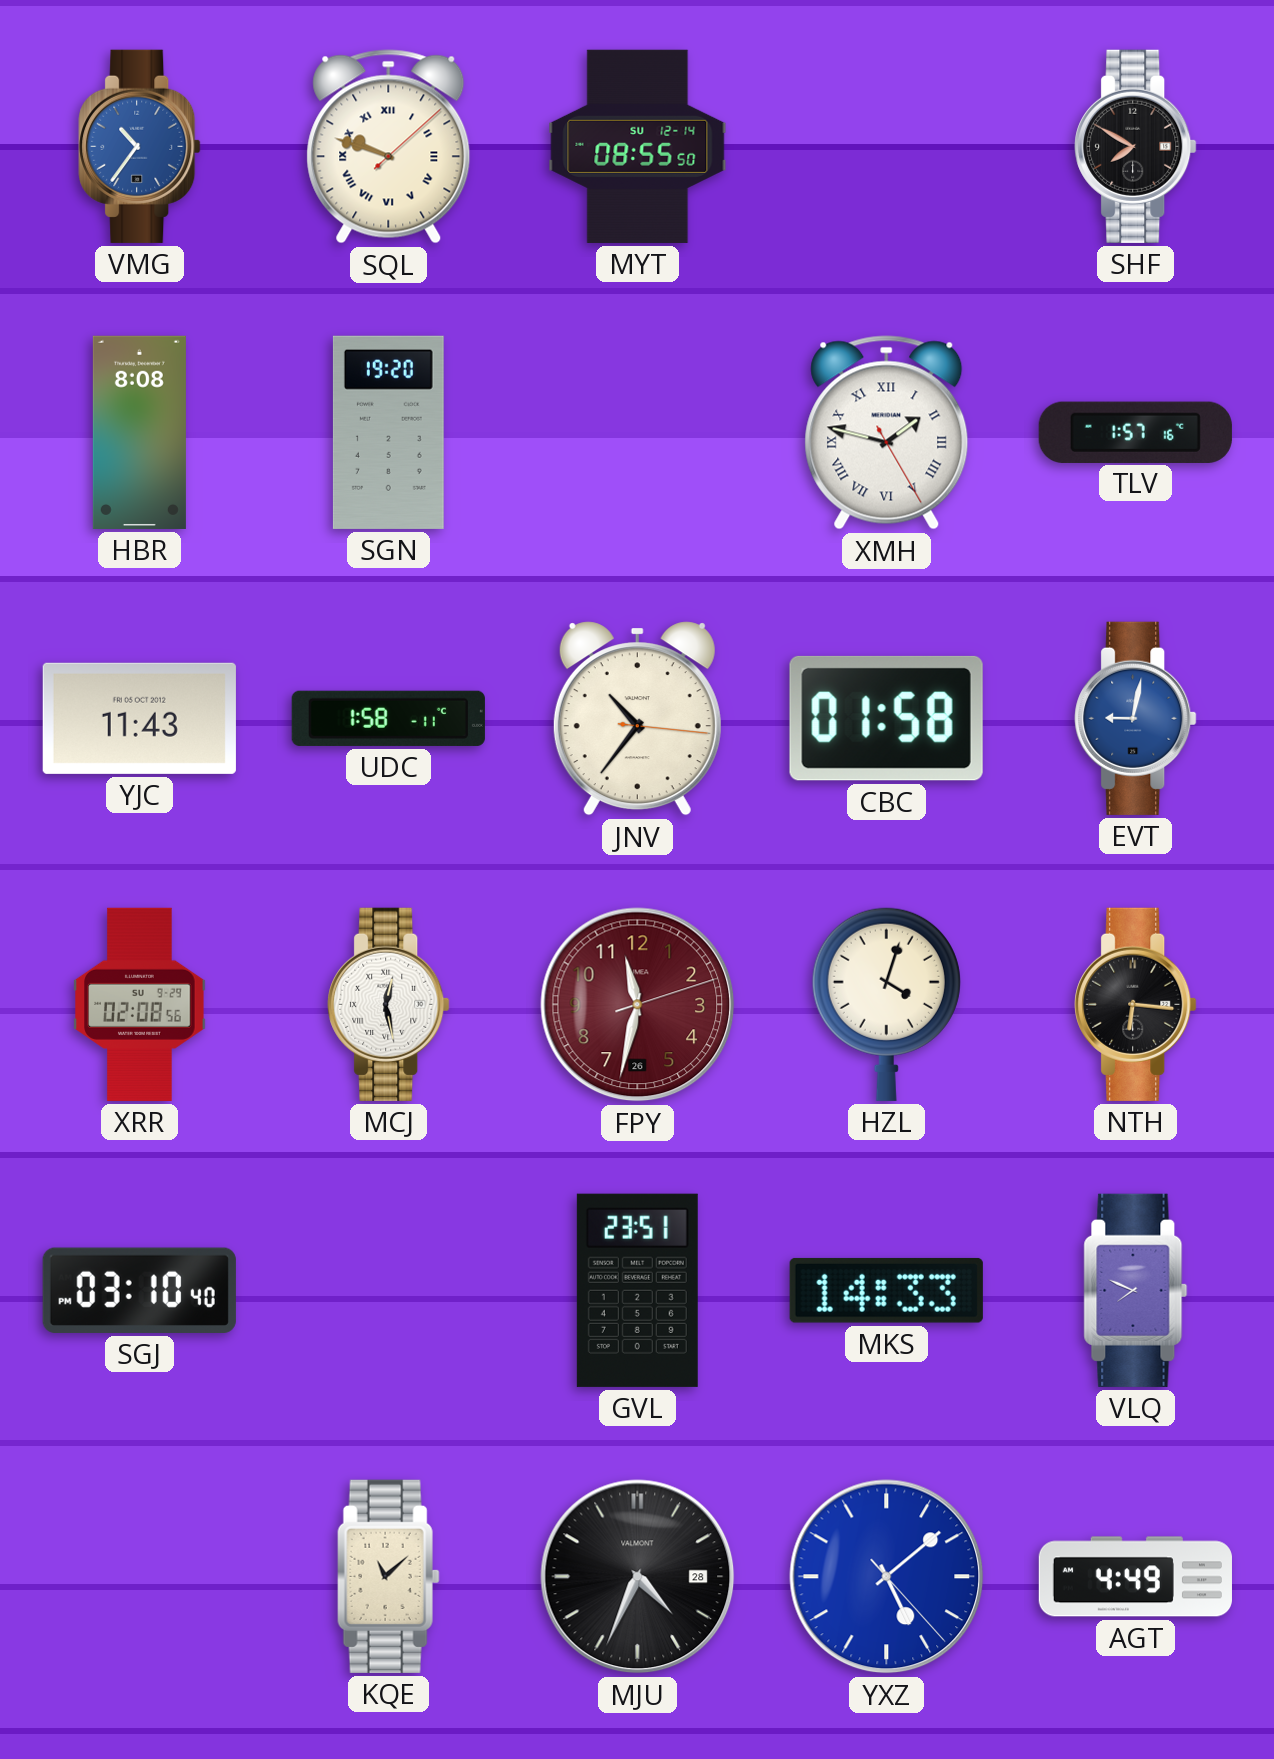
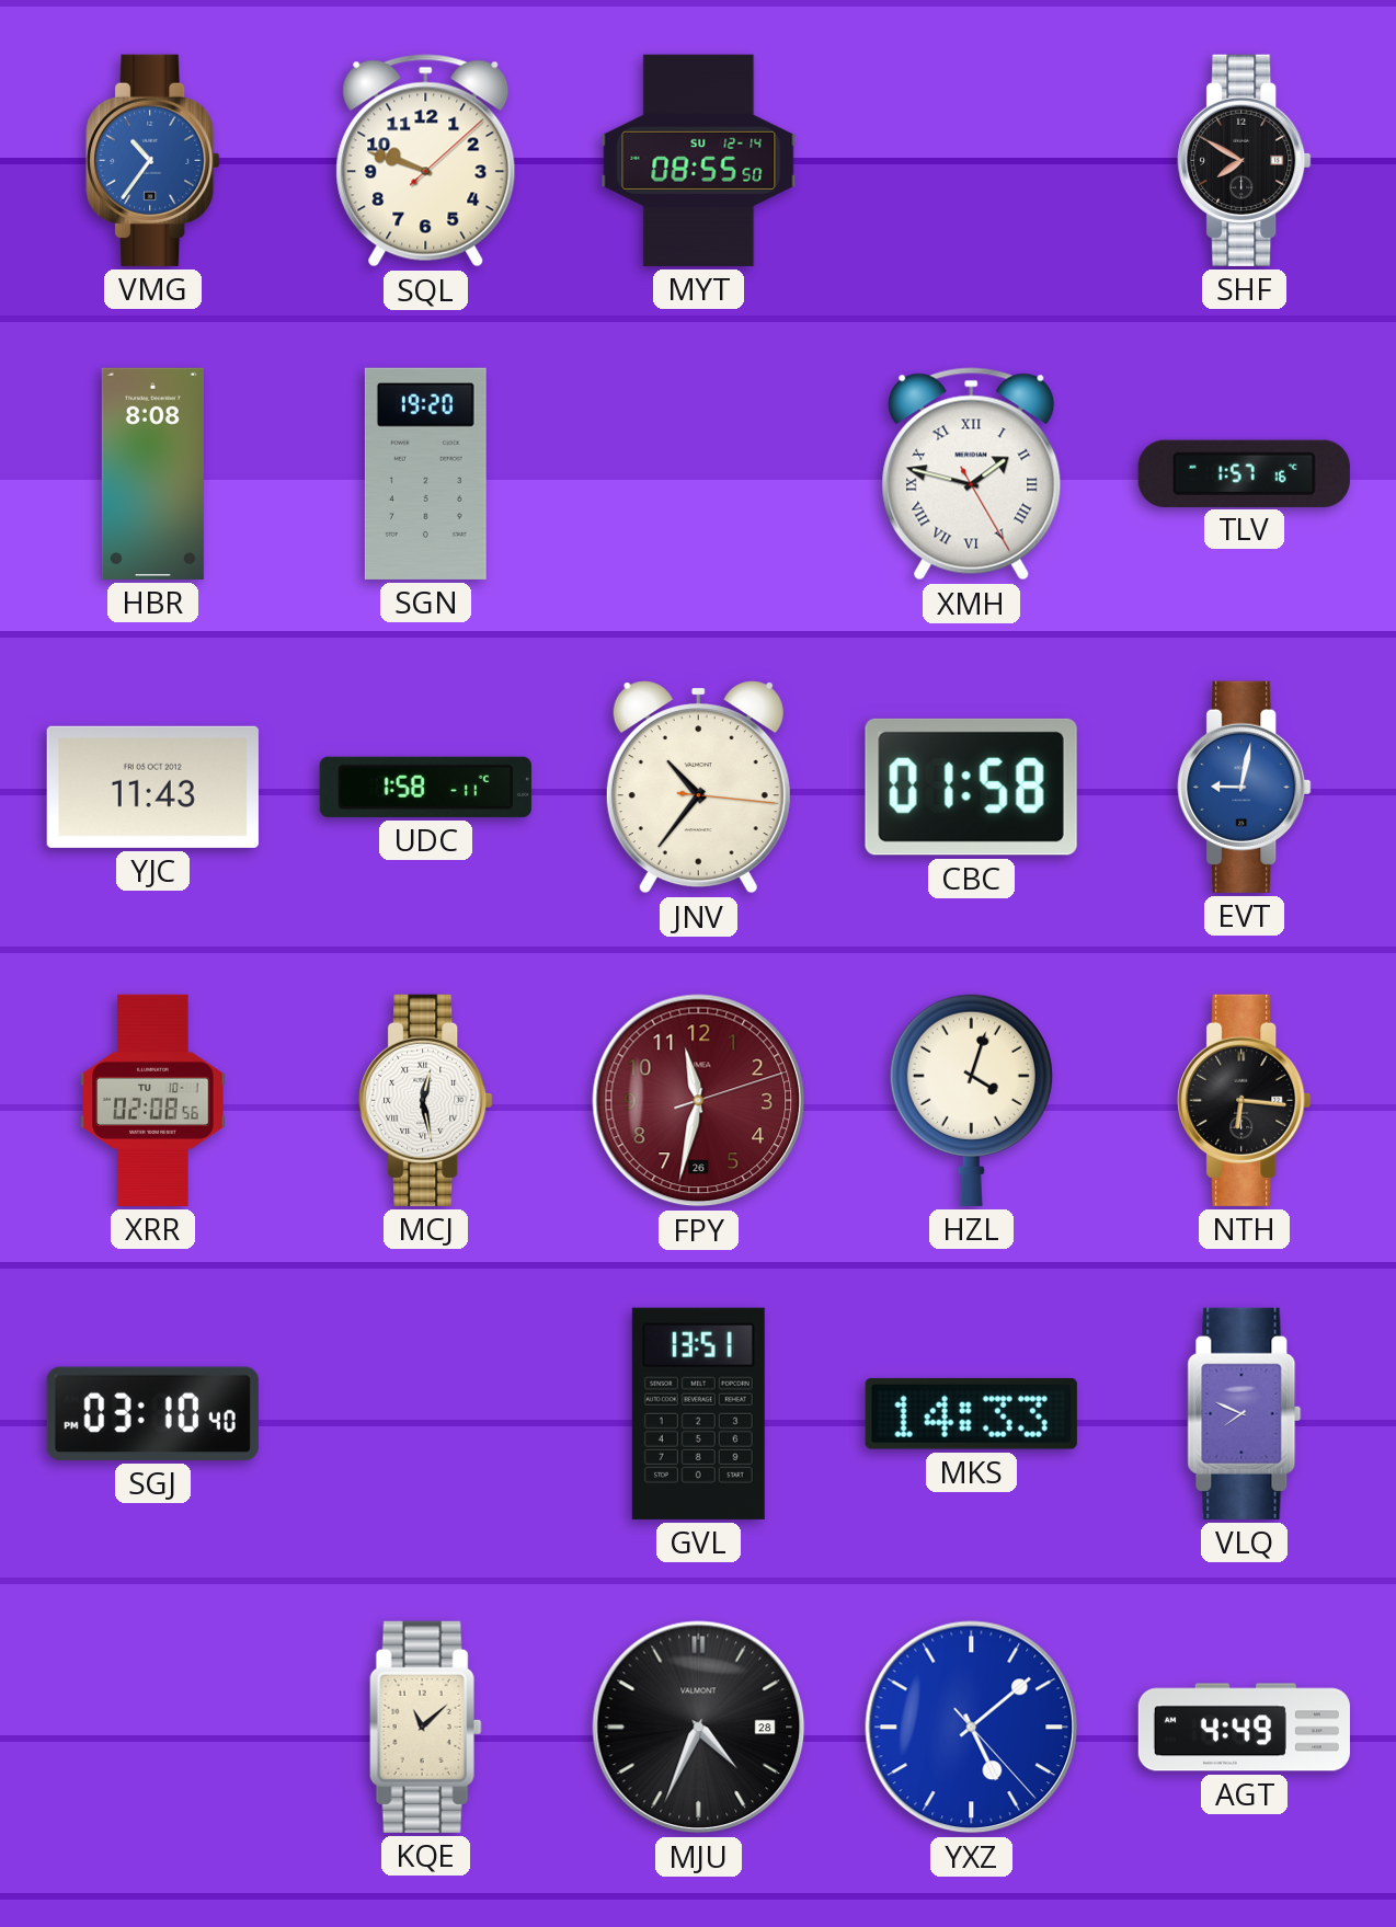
SQL numerals: Roman -> Arabic (426, 161)
XRR date: SU 9-29 -> TU 10-1 (153, 1100)
GVL: 23:51 -> 13:51 (698, 1413)
